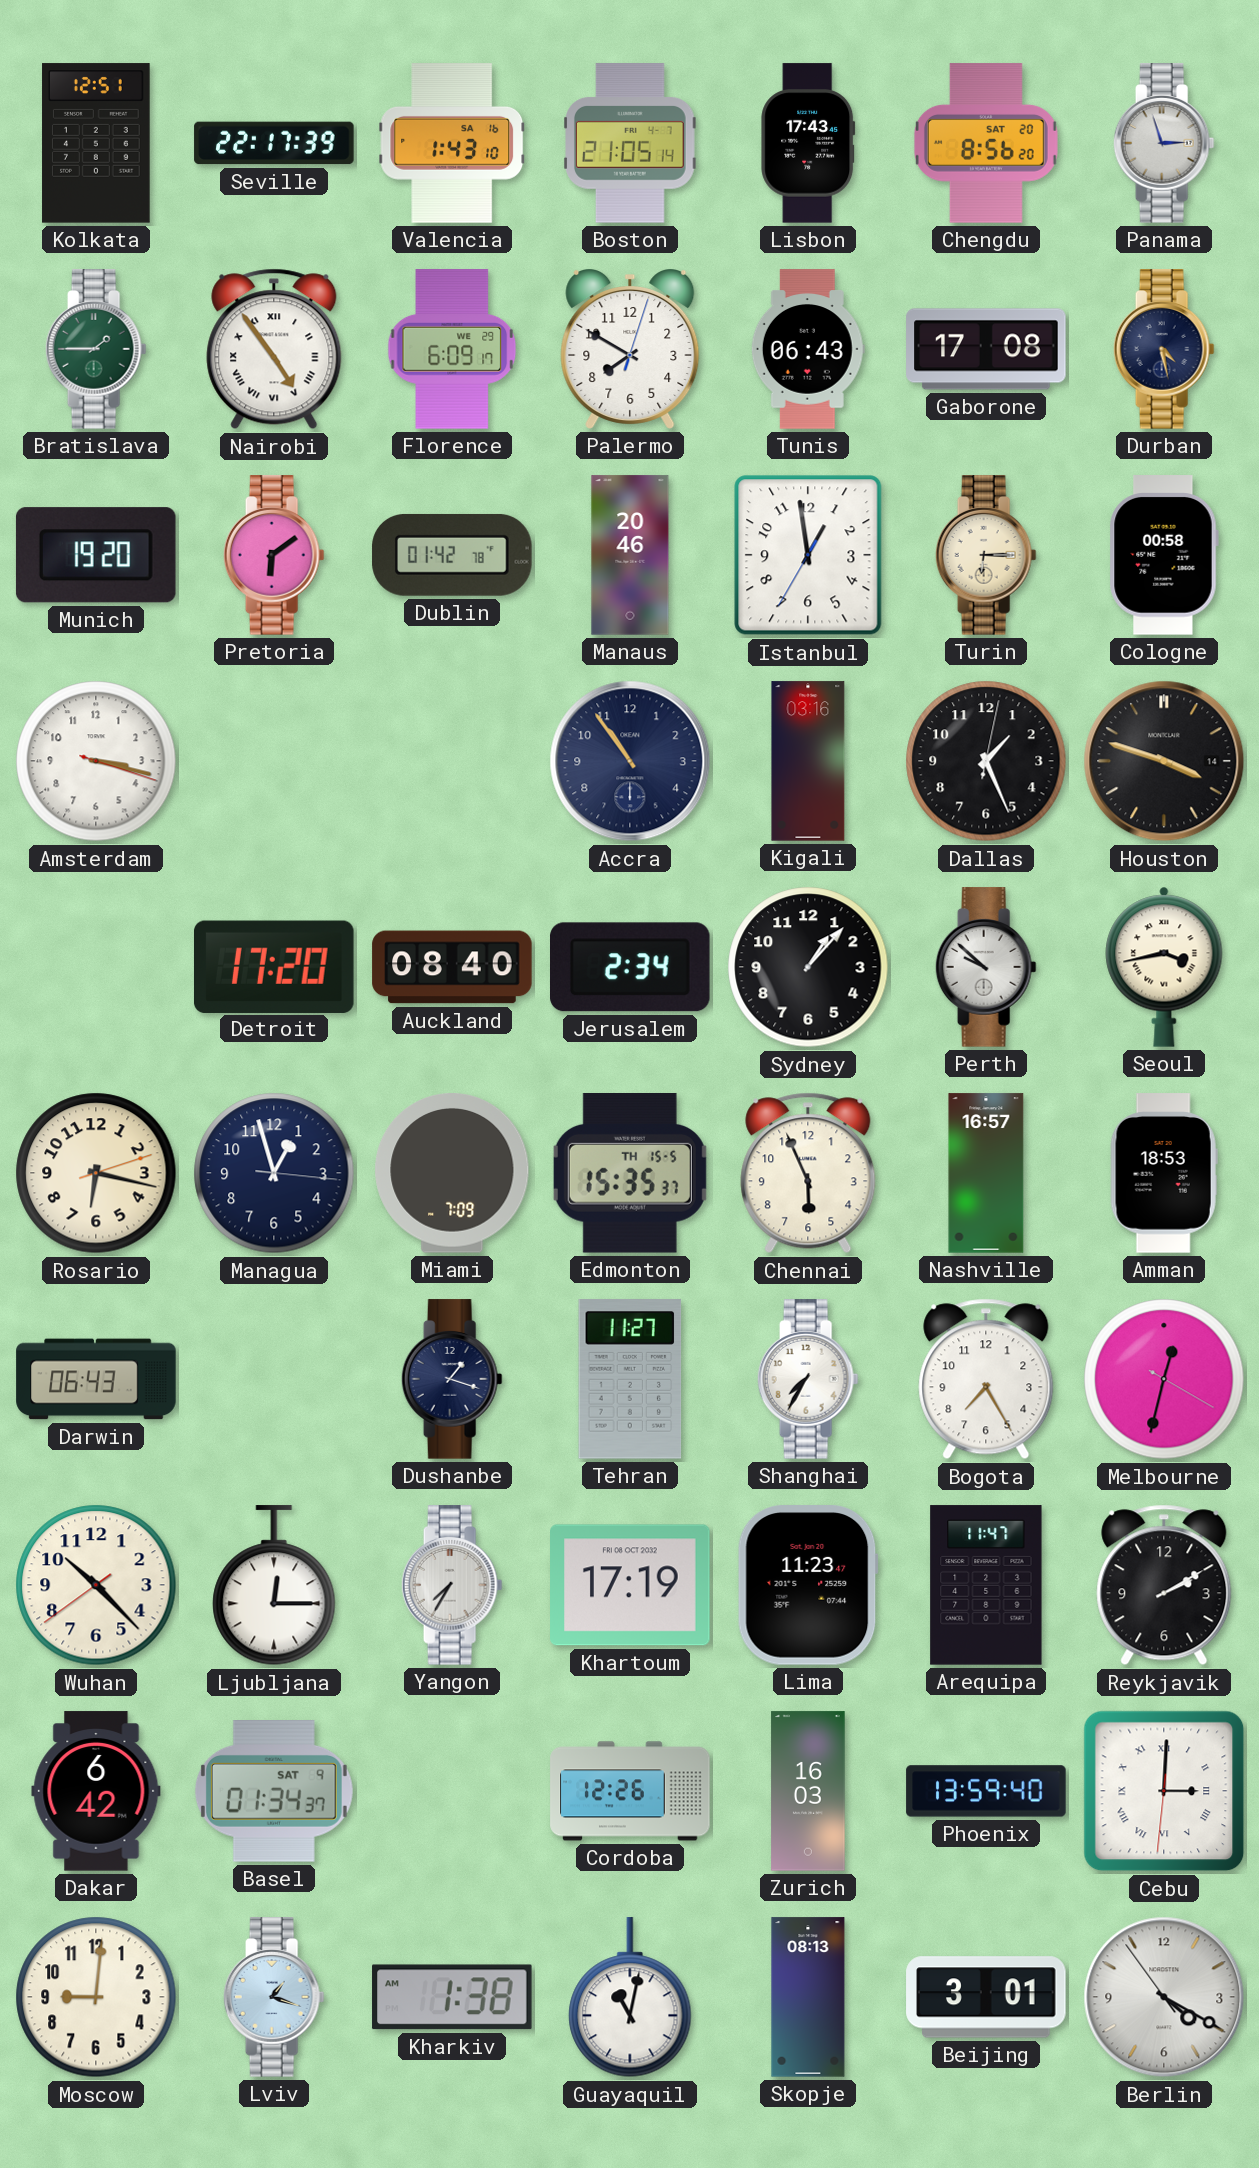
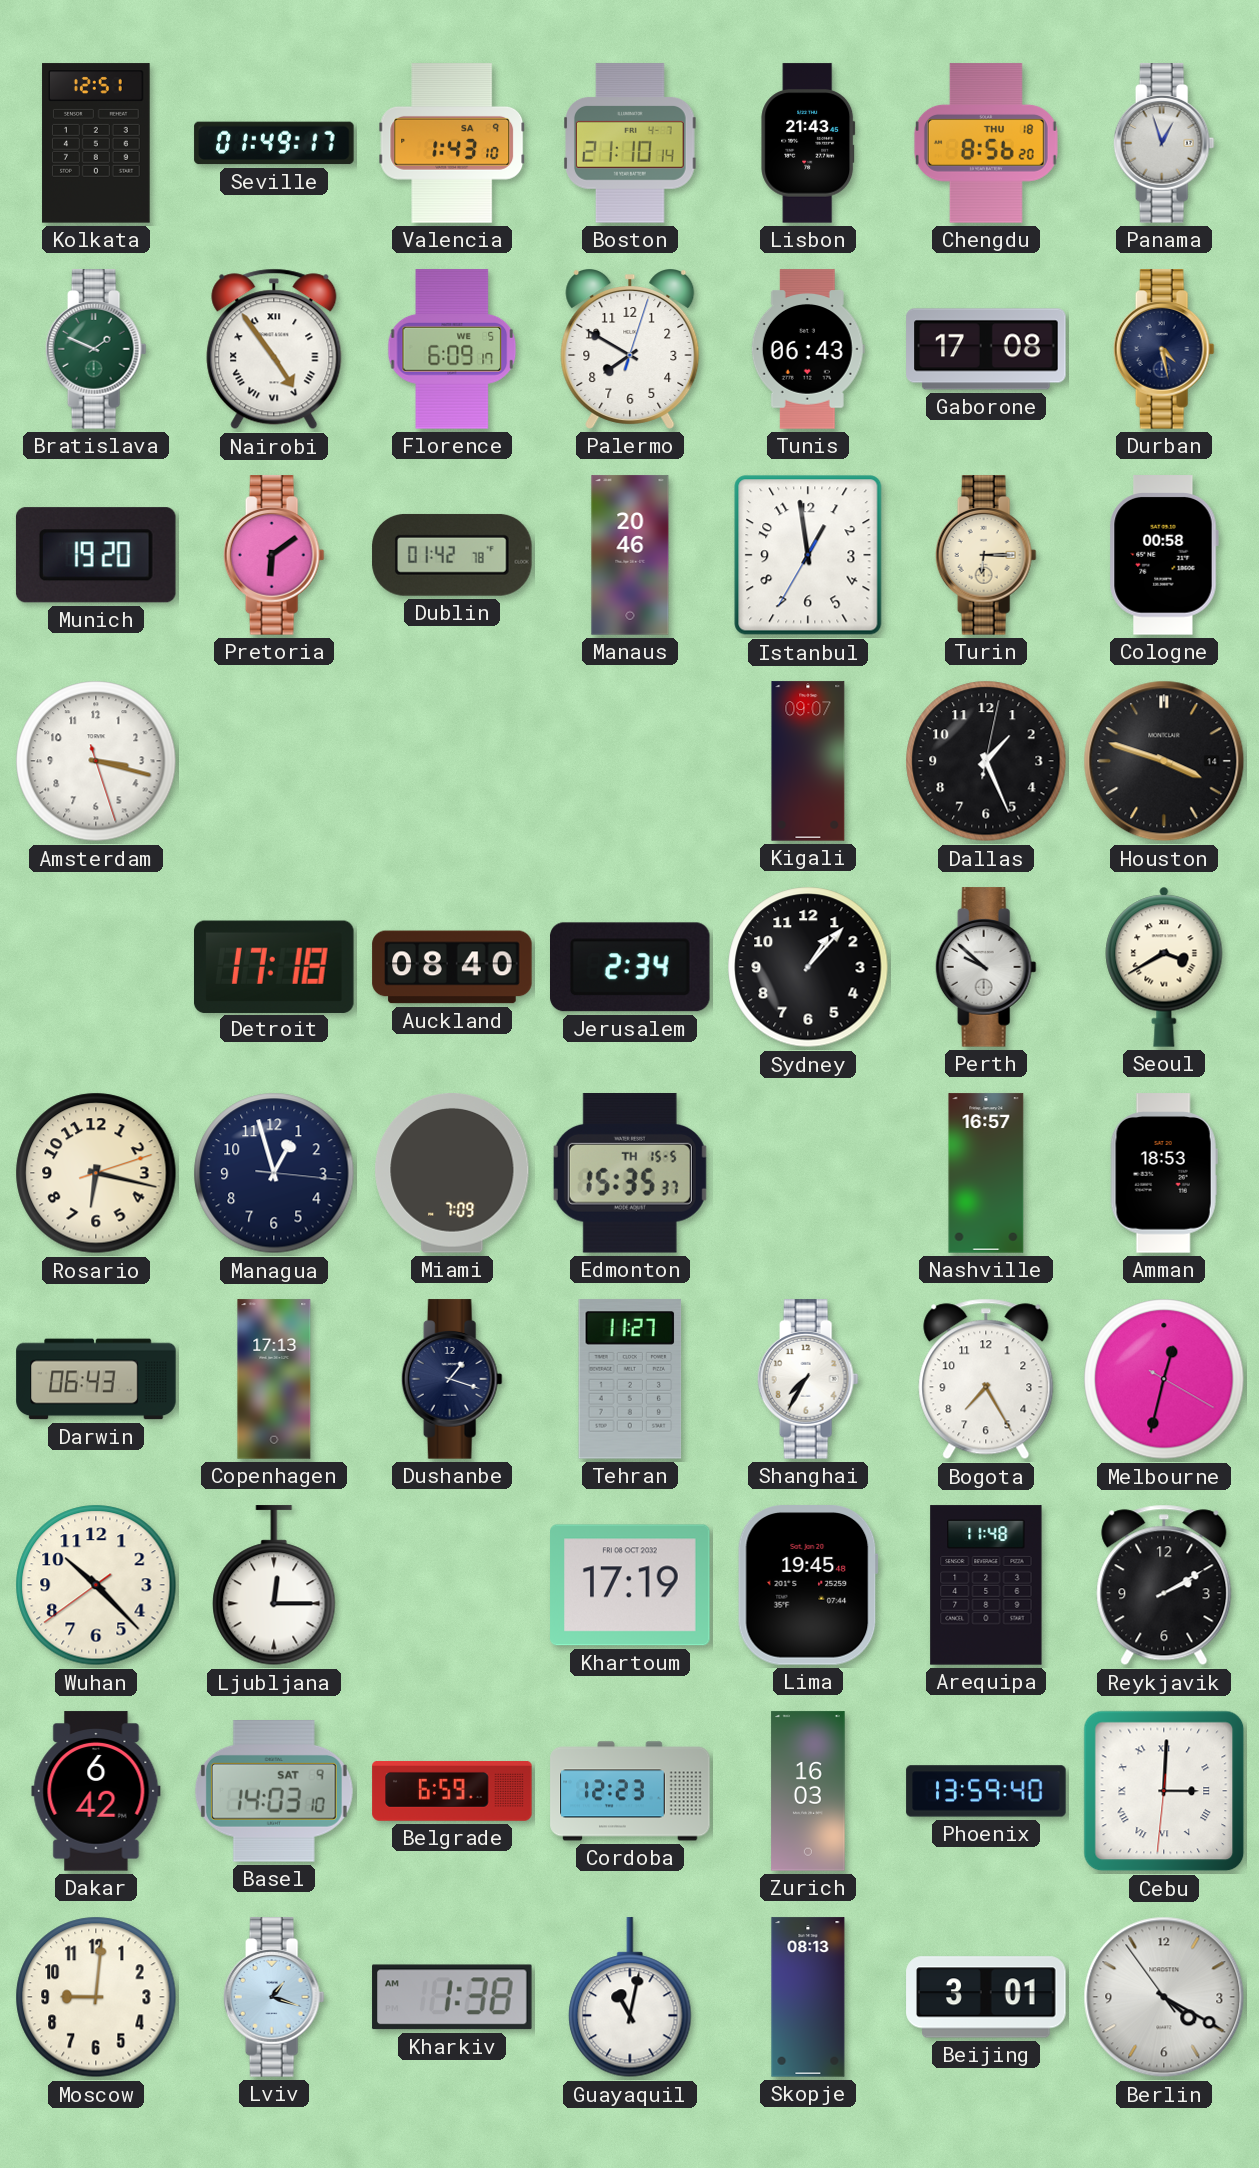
Seville: 22:17 -> 01:49 (274, 143)
Valencia date: SA 16 -> SA 9 (452, 143)
Boston: 21:05 -> 21:10 (631, 143)
Lisbon: 17:43 -> 21:43 (808, 143)
Chengdu date: SAT 20 -> THU 18 (986, 143)
Panama: 2:57 -> 12:57 (1164, 143)
Bratislava: 1:45 -> 1:49 (96, 349)
Florence date: WE 29 -> WE 5 (452, 349)
Amsterdam: 3:17:18 -> 3:17:27 (96, 761)
Accra: 10:54 -> none (630, 761)
Kigali: 03:16 -> 09:07 (808, 761)
Detroit: 17:20 -> 17:18 (275, 966)
Seoul: 3:43 -> 3:40 (1164, 967)
Chennai: 5:56 -> none (808, 1173)
Copenhagen: none -> 17:13 (274, 1379)
Yangon: 7:35 -> none (452, 1585)
Lima: 11:23 -> 19:45 (808, 1585)
Arequipa: 11:47 -> 11:48 (986, 1585)
Basel: 01:34 -> 14:03 (274, 1792)
Belgrade: none -> 6:59 (452, 1792)
Cordoba: 12:26 -> 12:23 (630, 1791)
